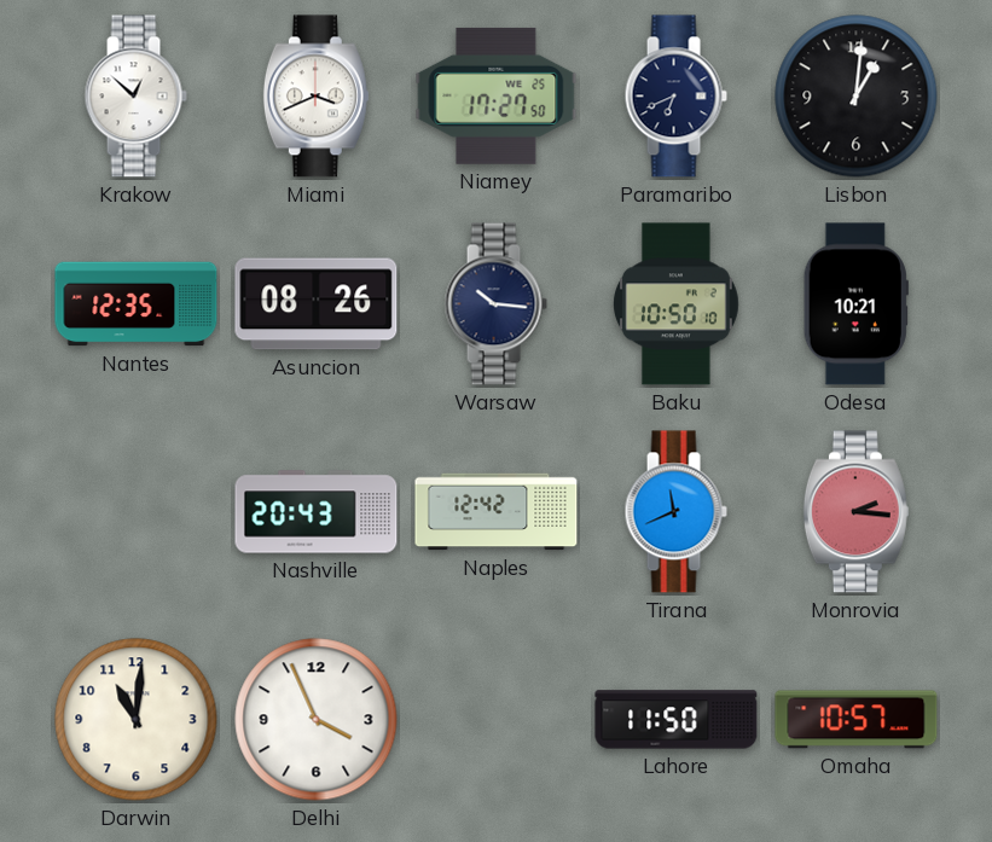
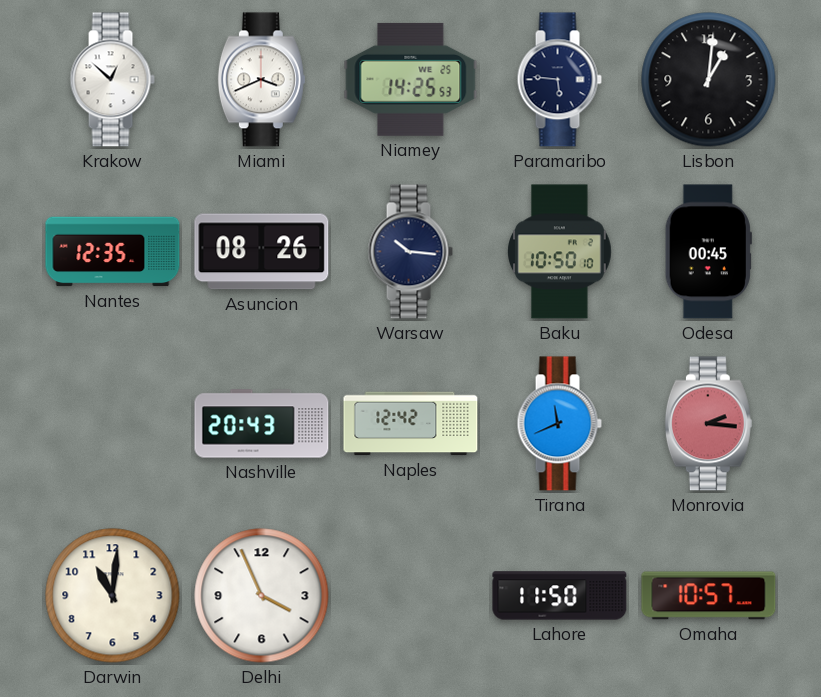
Niamey: 17:27 -> 14:25 (411, 79)
Paramaribo: 6:41 -> 5:46 (559, 80)
Odesa: 10:21 -> 00:45 (708, 252)
